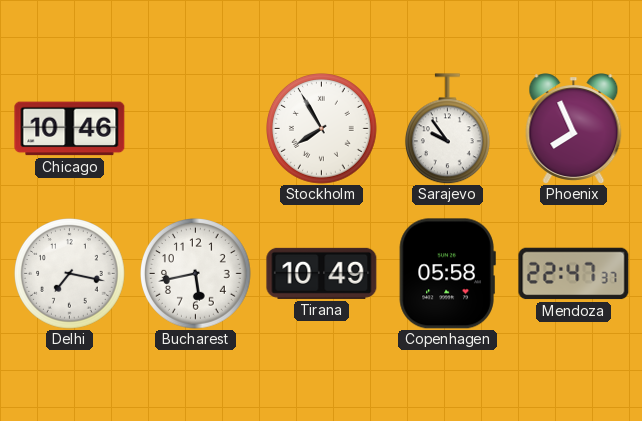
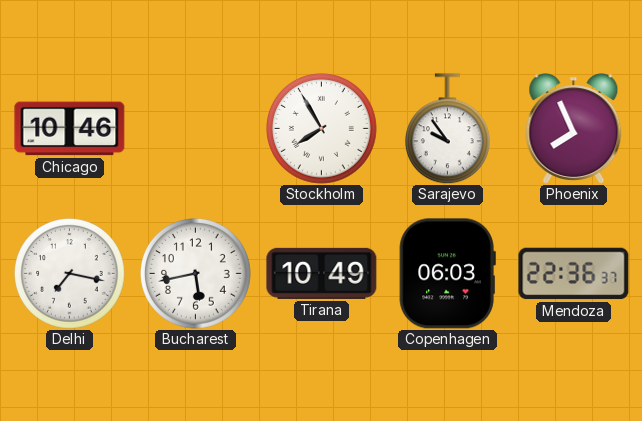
Copenhagen: 05:58 -> 06:03 (447, 274)
Mendoza: 22:47 -> 22:36 (574, 274)
